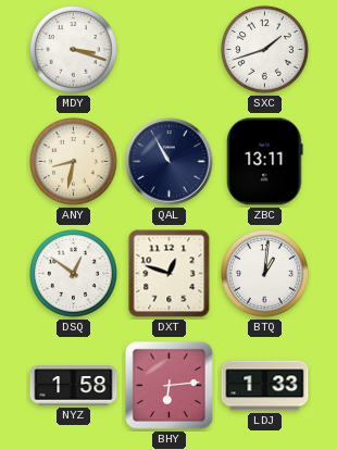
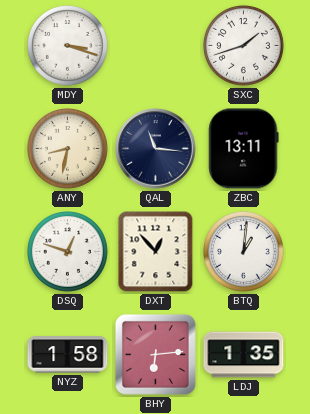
QAL: 10:55 -> 11:16 (156, 149)
DSQ: 12:51 -> 12:48 (68, 252)
DXT: 12:48 -> 12:53 (156, 252)
LDJ: 1:33 -> 1:35 (244, 355)
